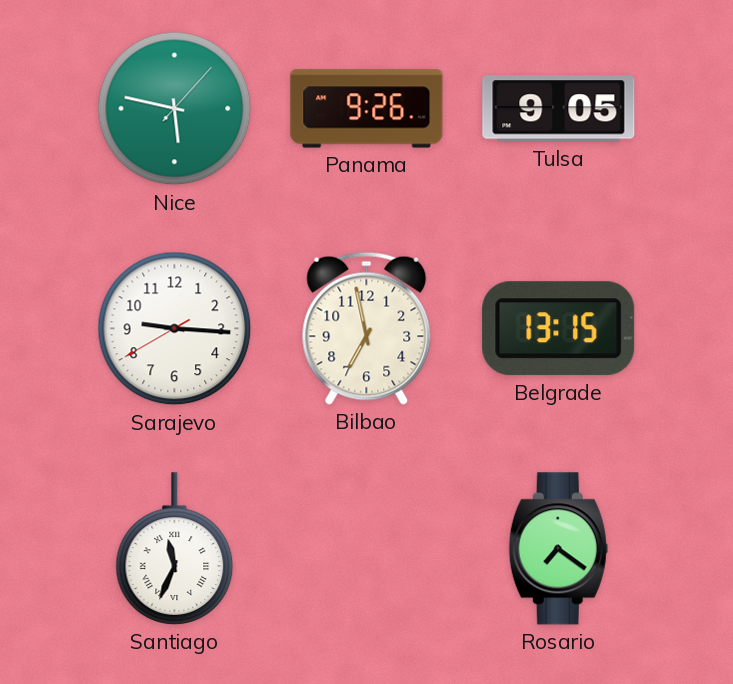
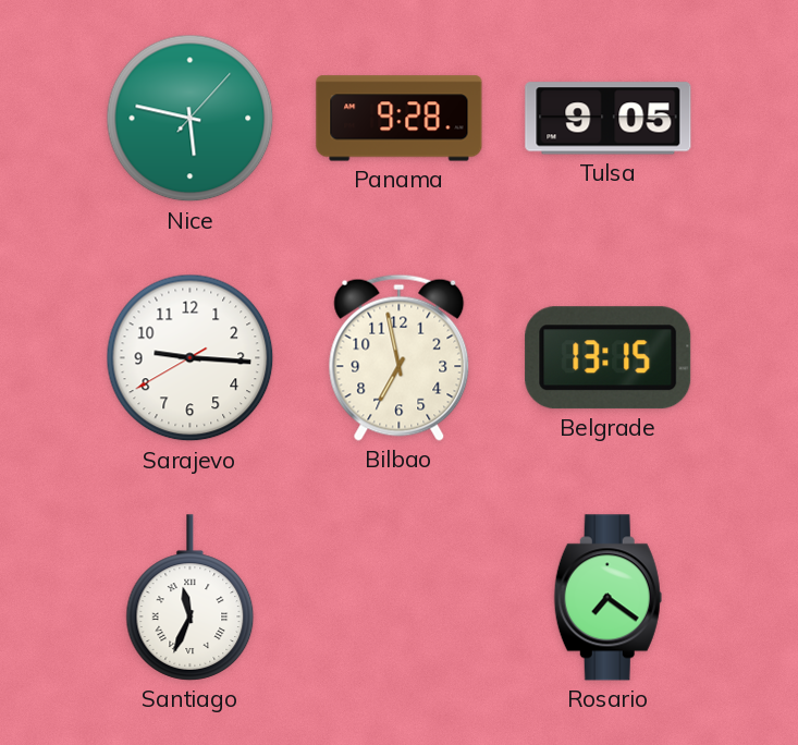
Panama: 9:26 -> 9:28 (400, 119)
